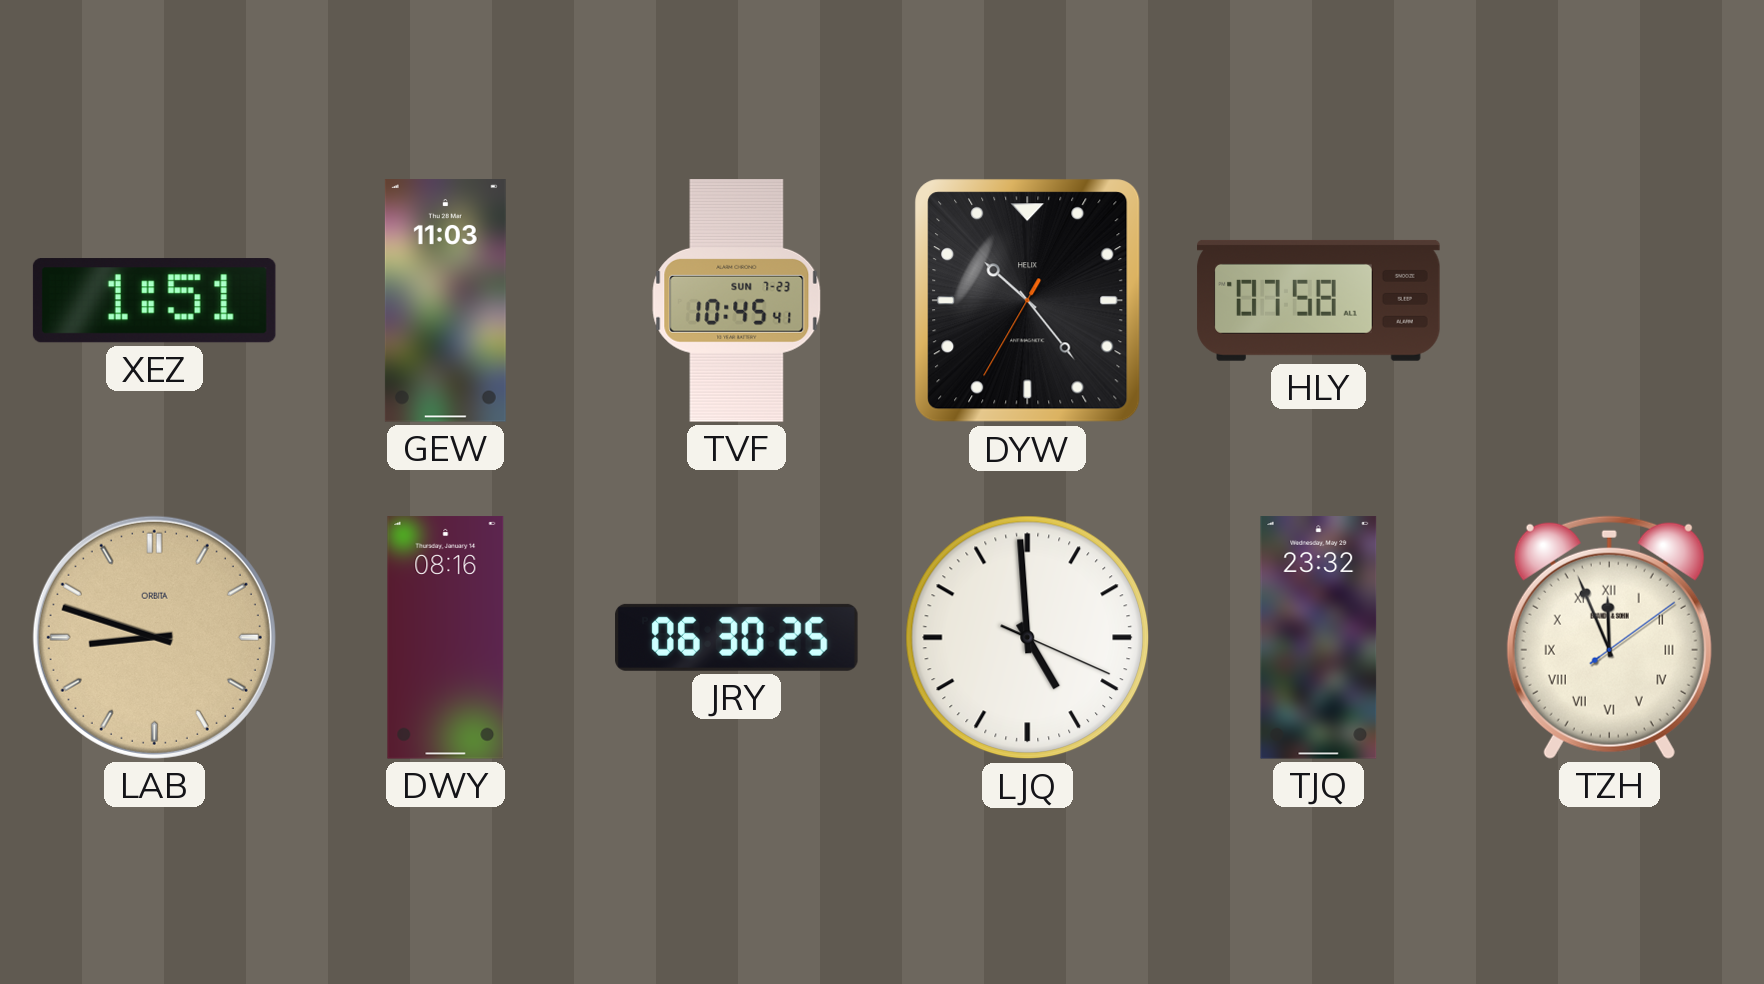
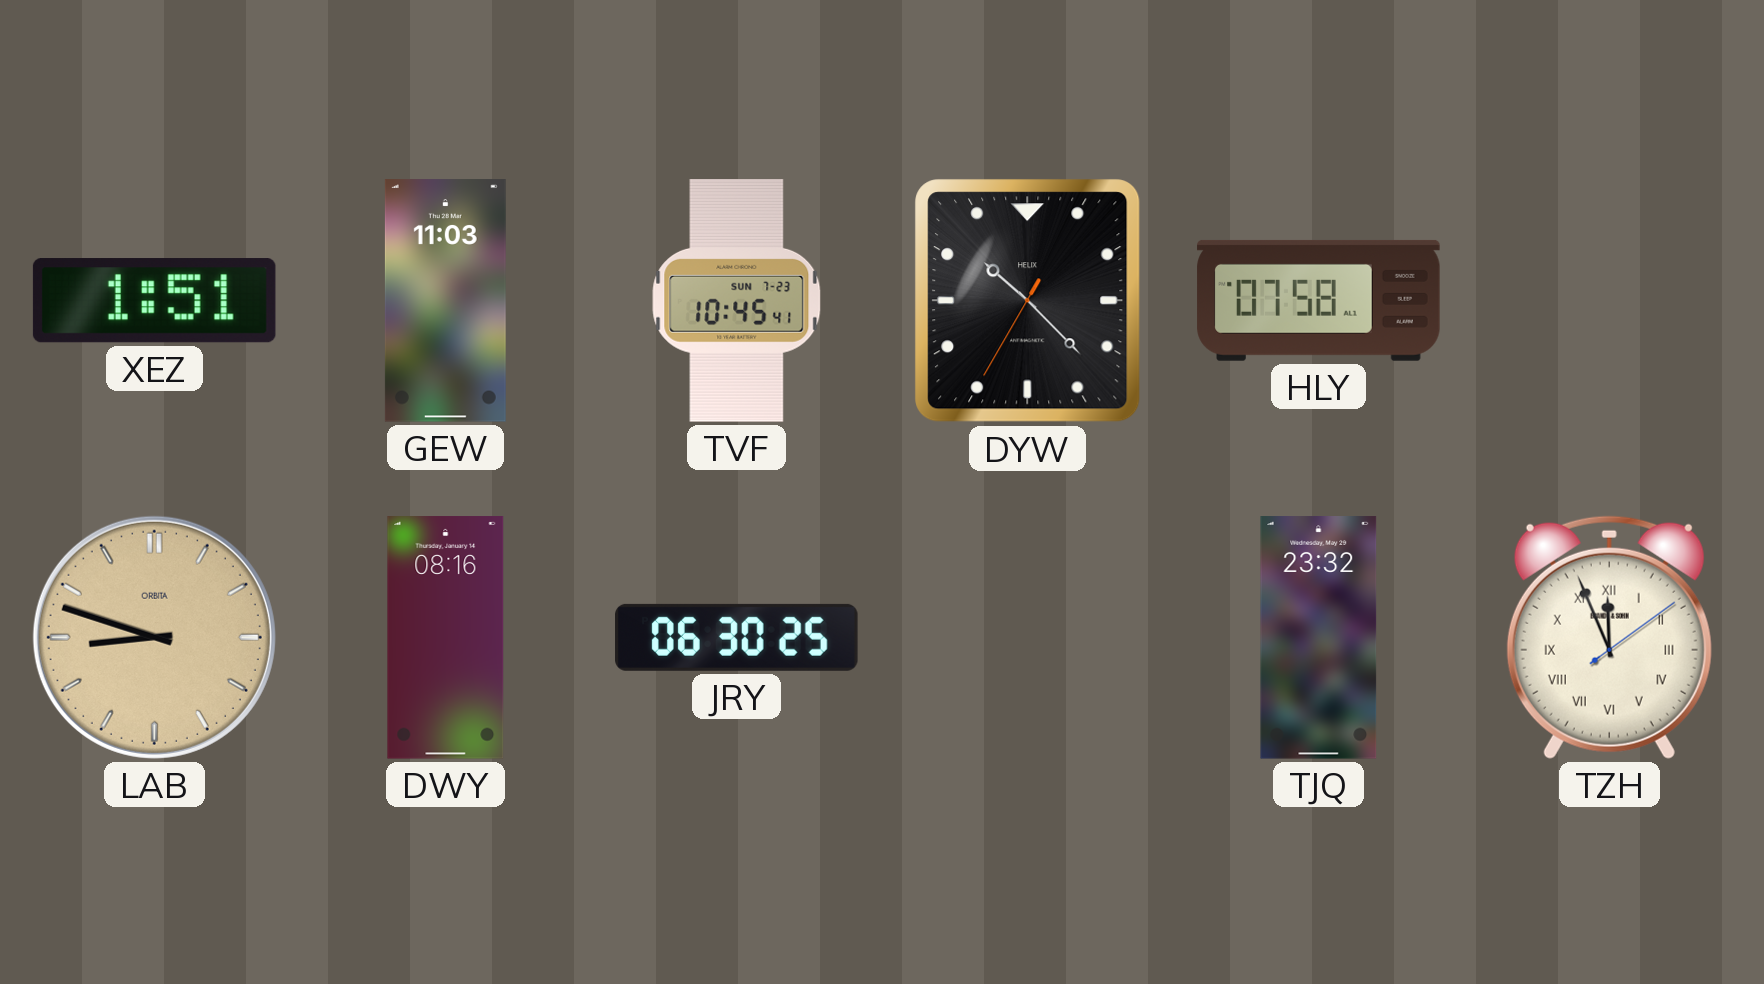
DYW: 10:23 -> 10:22 (1028, 301)
LJQ: 4:59 -> none (1028, 638)
